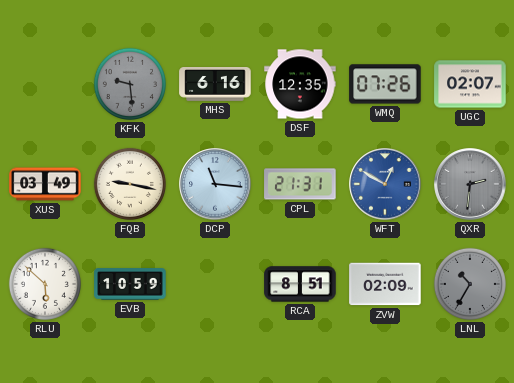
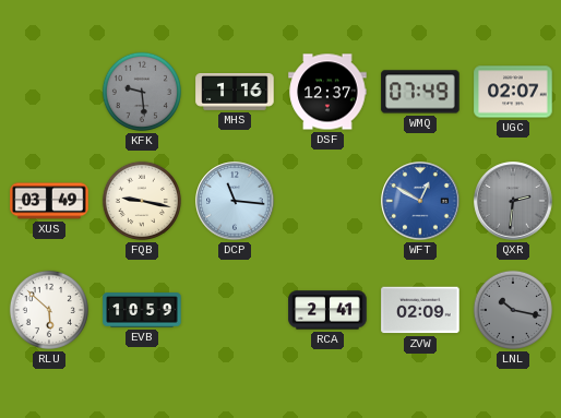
MHS: 6:16 -> 1:16 (235, 93)
DSF: 12:35 -> 12:37 (327, 92)
WMQ: 07:26 -> 07:49 (420, 92)
CPL: 21:31 -> none (300, 184)
RCA: 8:51 -> 2:41 (327, 310)
LNL: 10:35 -> 10:17 (513, 310)
